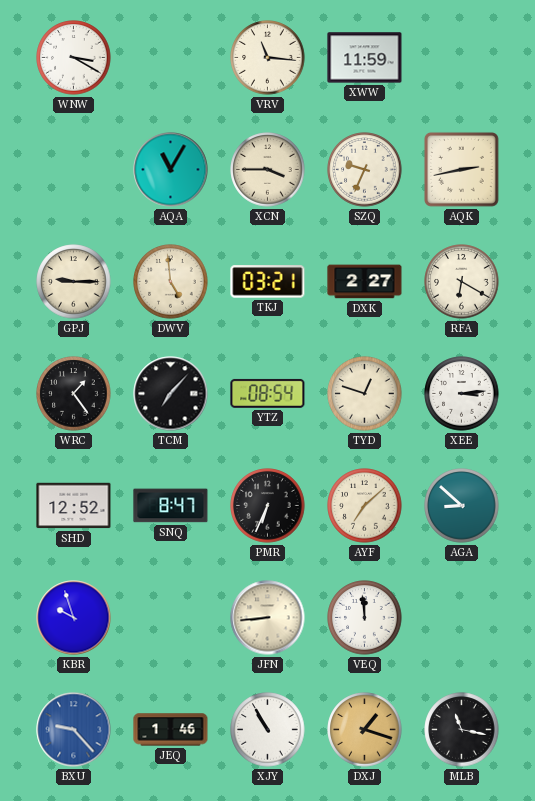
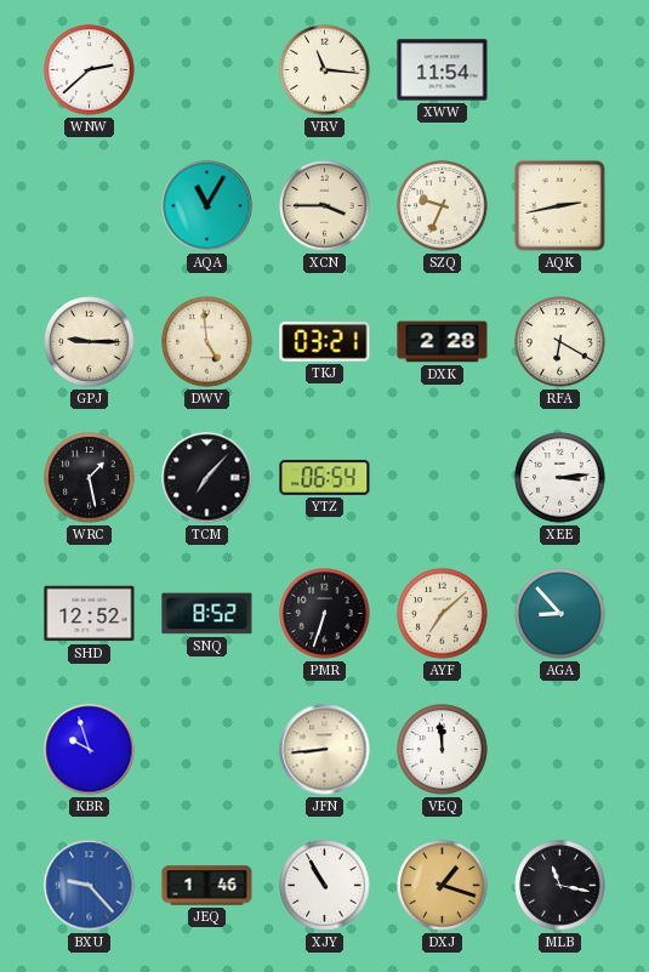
WNW: 3:20 -> 2:38 (90, 70)
XWW: 11:59 -> 11:54 (443, 70)
DXK: 2:27 -> 2:28 (443, 342)
WRC: 1:24 -> 1:28 (90, 478)
YTZ: 08:54 -> 06:54 (325, 477)
TYD: 12:48 -> none (365, 394)
SNQ: 8:47 -> 8:52 (207, 614)
PMR: 6:34 -> 6:33 (325, 614)
AGA: 8:52 -> 8:53 (560, 614)
